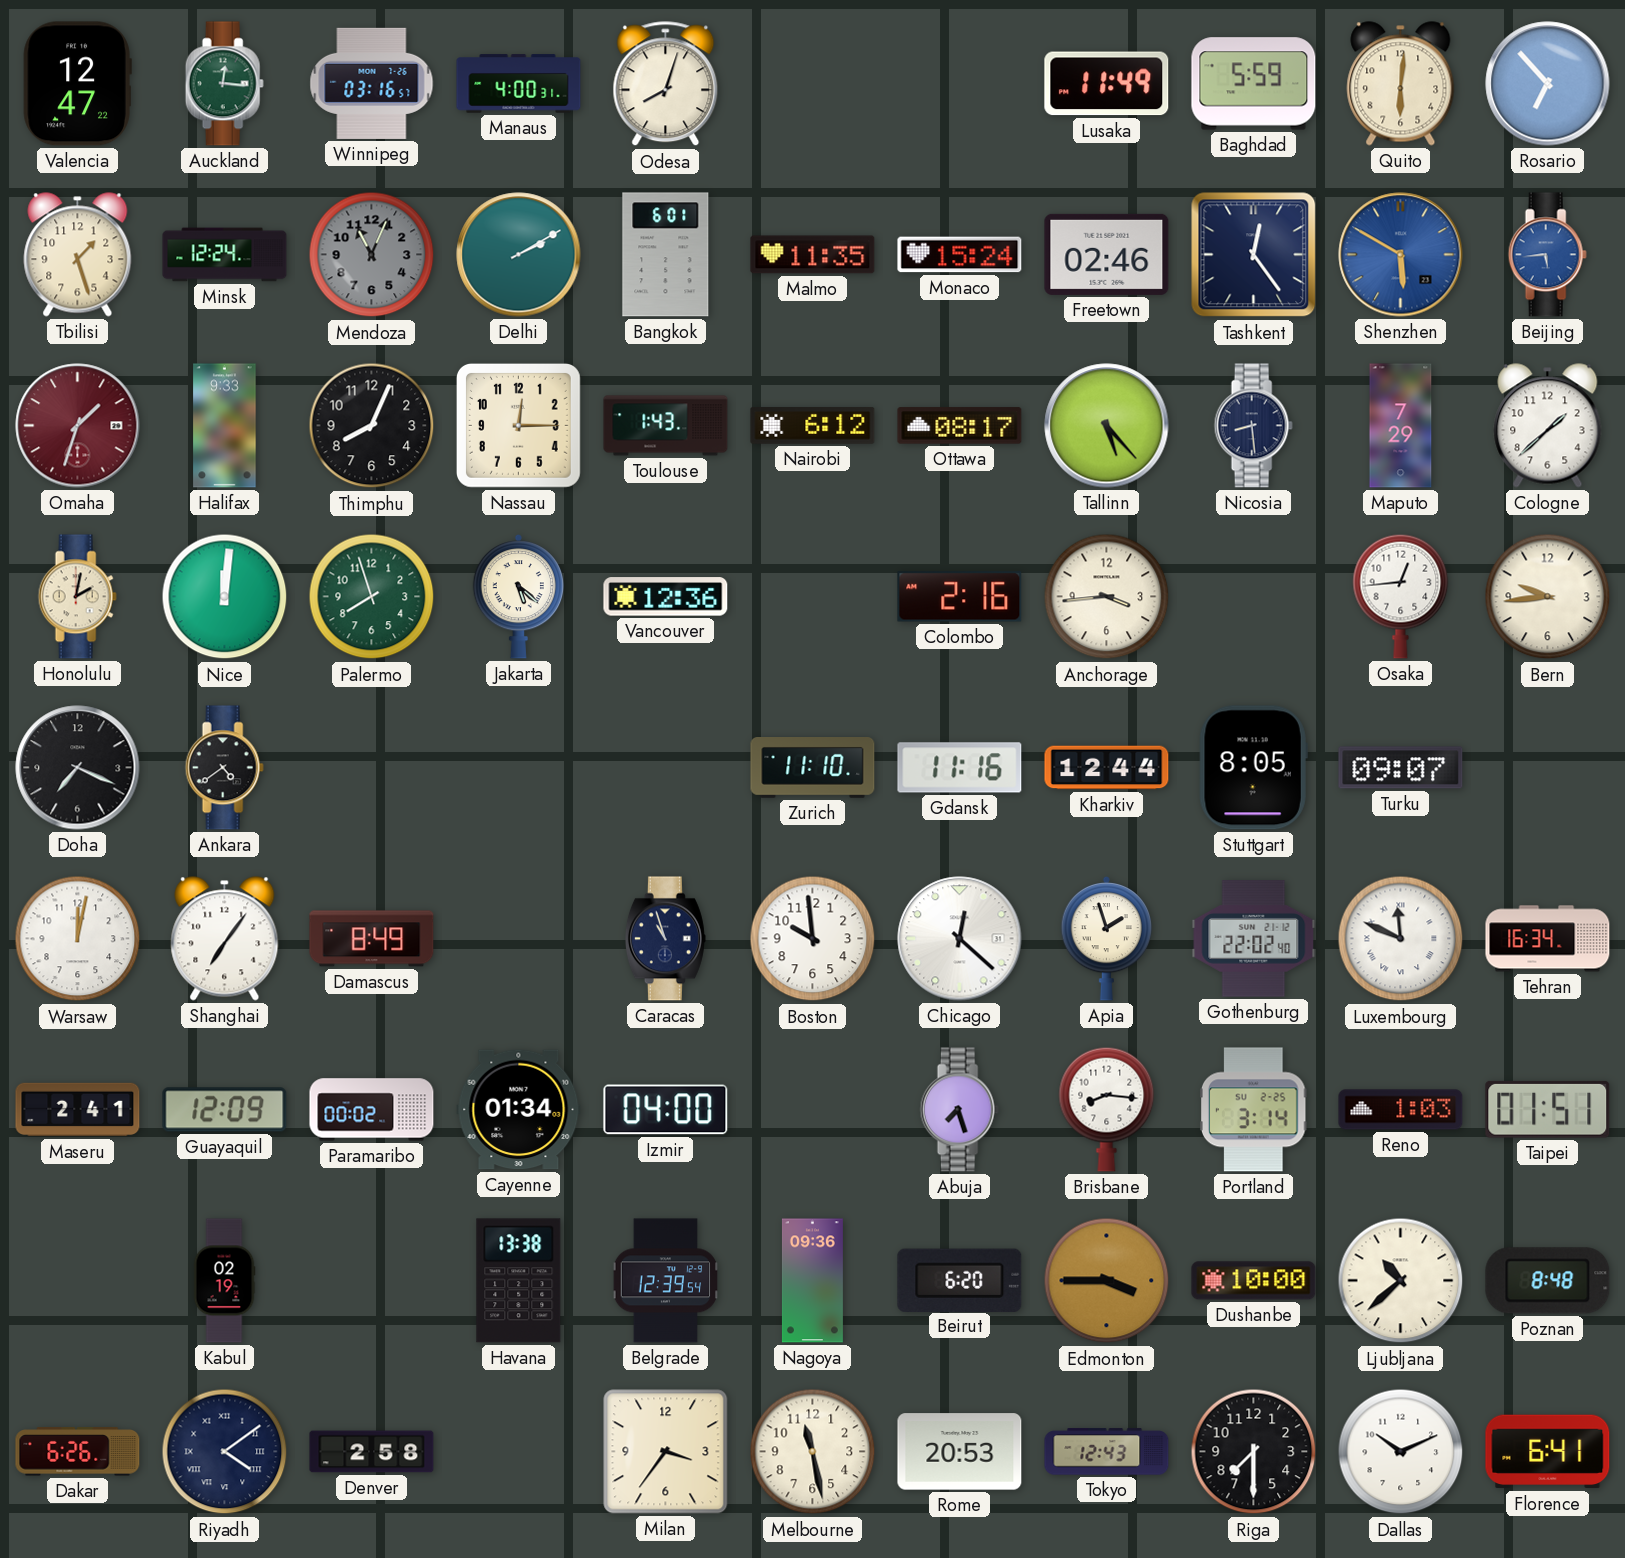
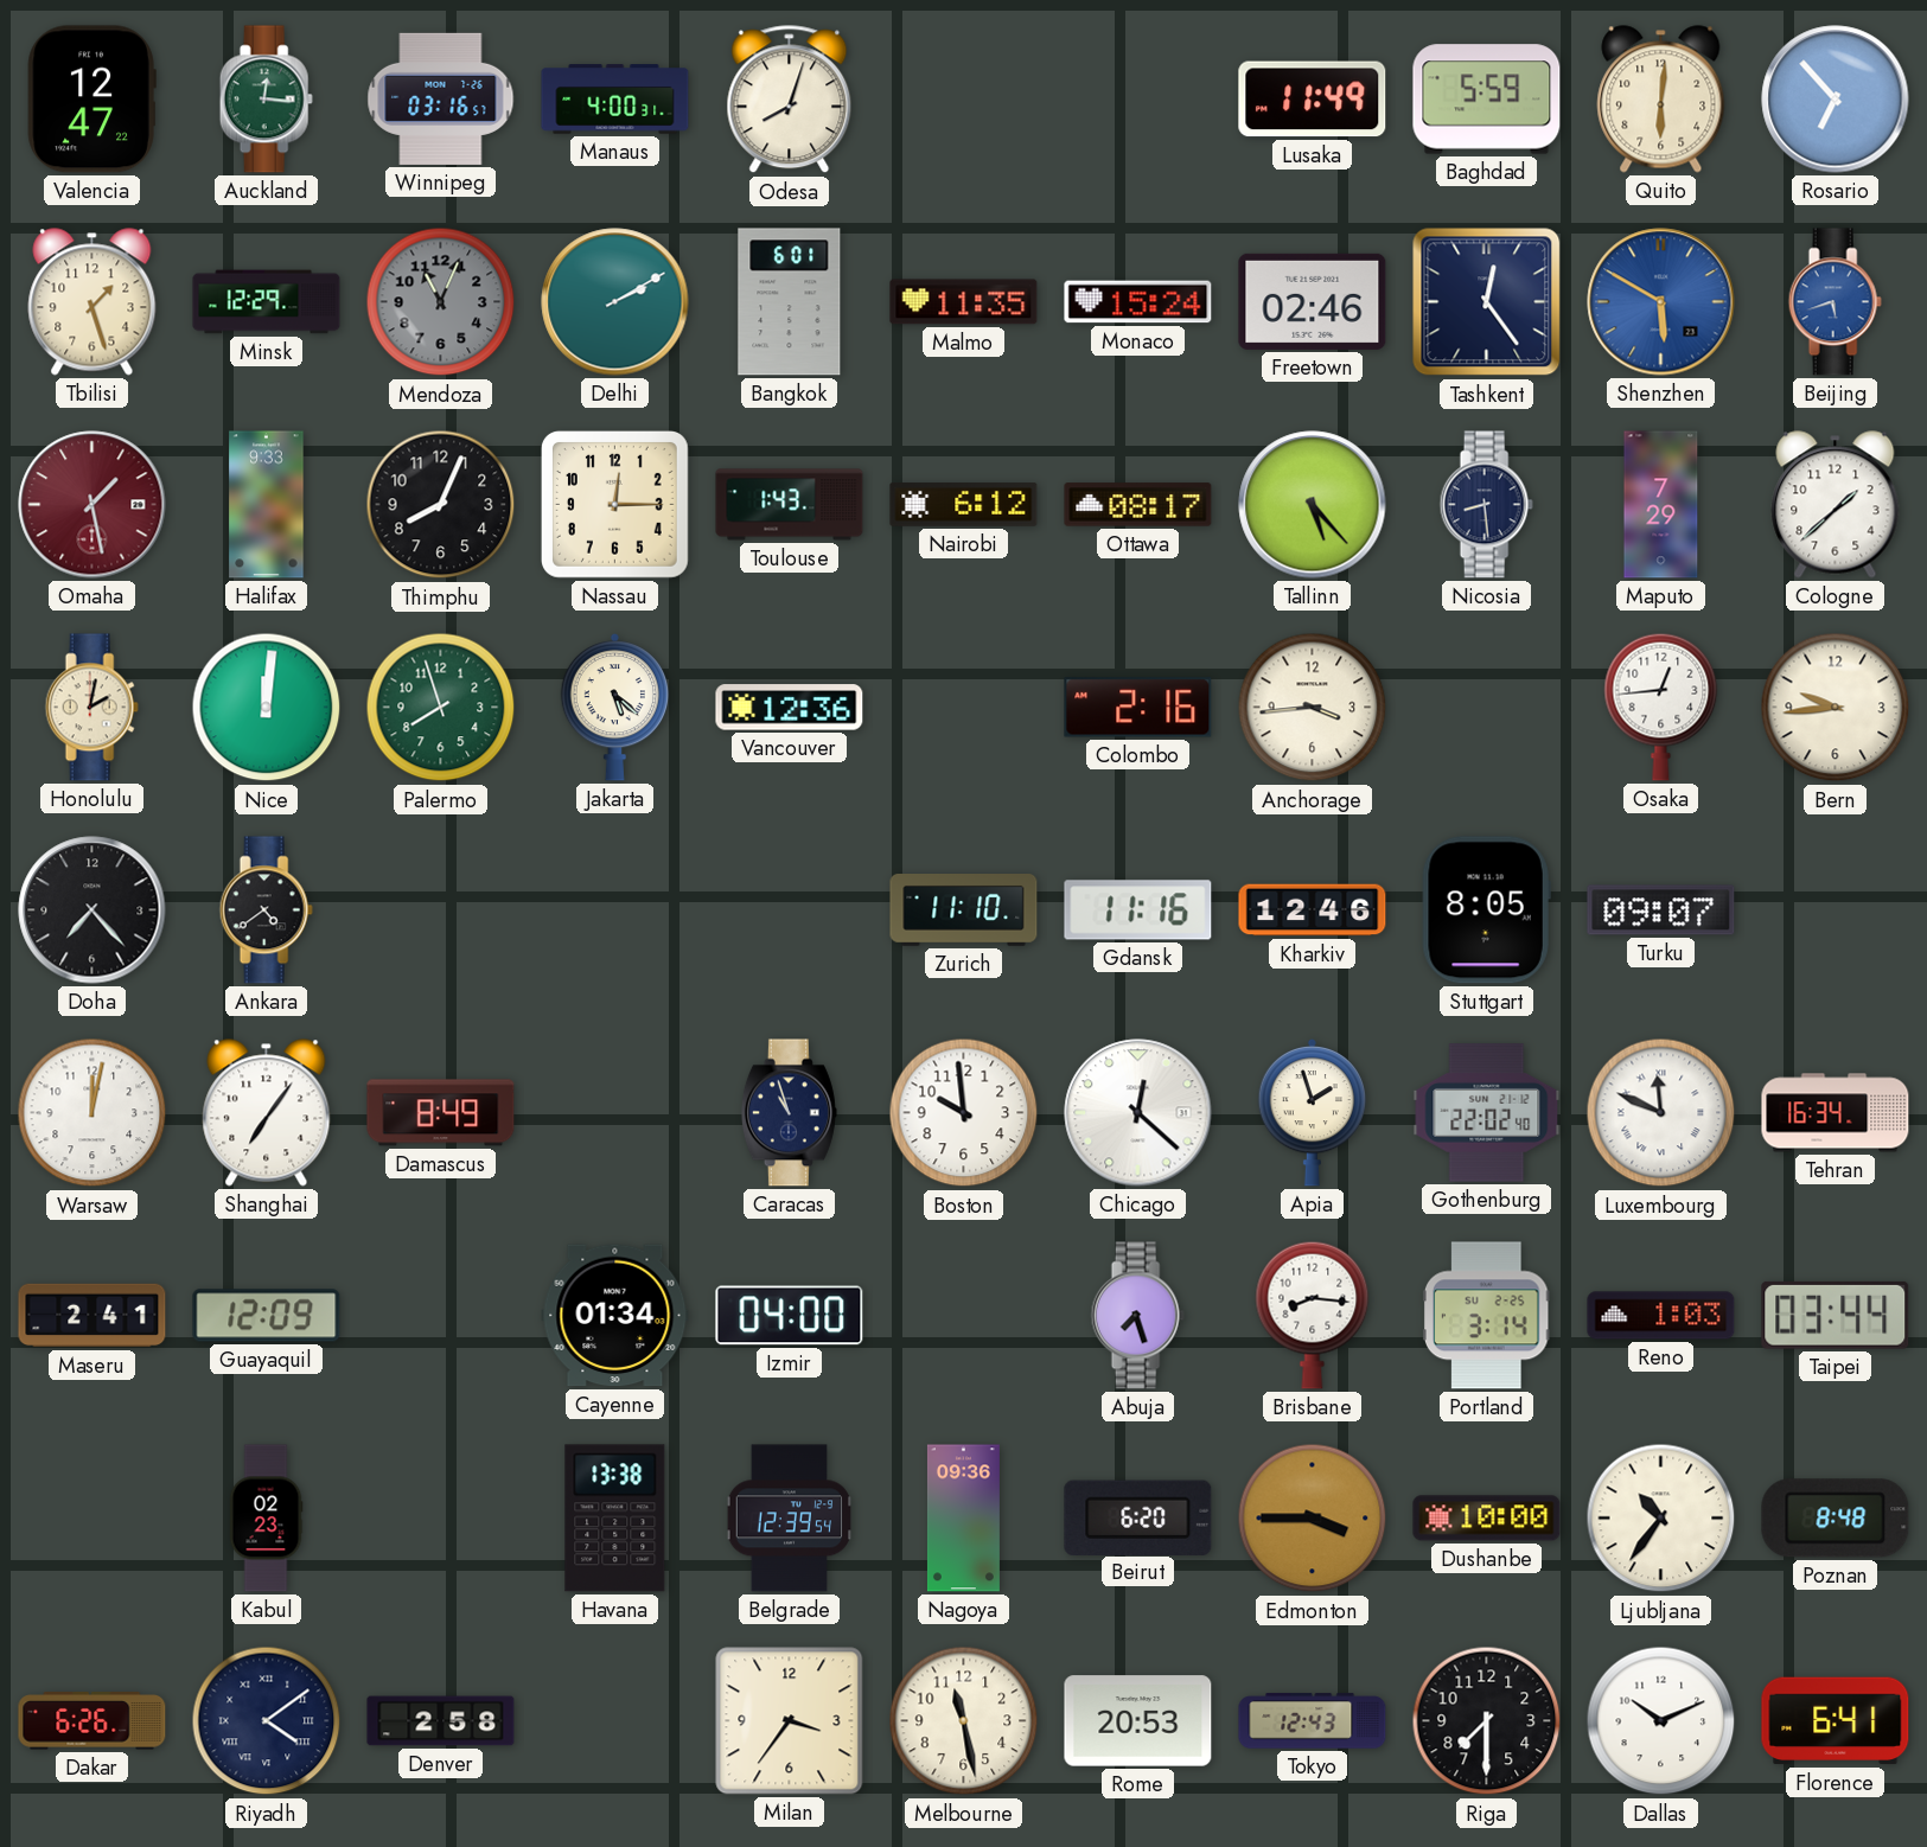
Minsk: 12:24 -> 12:29 (267, 302)
Beijing: 5:44 -> 5:42 (1835, 302)
Omaha: 1:33 -> 1:28 (92, 505)
Doha: 7:19 -> 7:23 (92, 910)
Kharkiv: 12:44 -> 12:46 (1313, 910)
Paramaribo: 00:02 -> none (372, 1110)
Taipei: 01:51 -> 03:44 (1836, 1315)
Kabul: 02:19 -> 02:23 (266, 1519)
Ljubljana: 10:38 -> 10:36 (1661, 1519)
